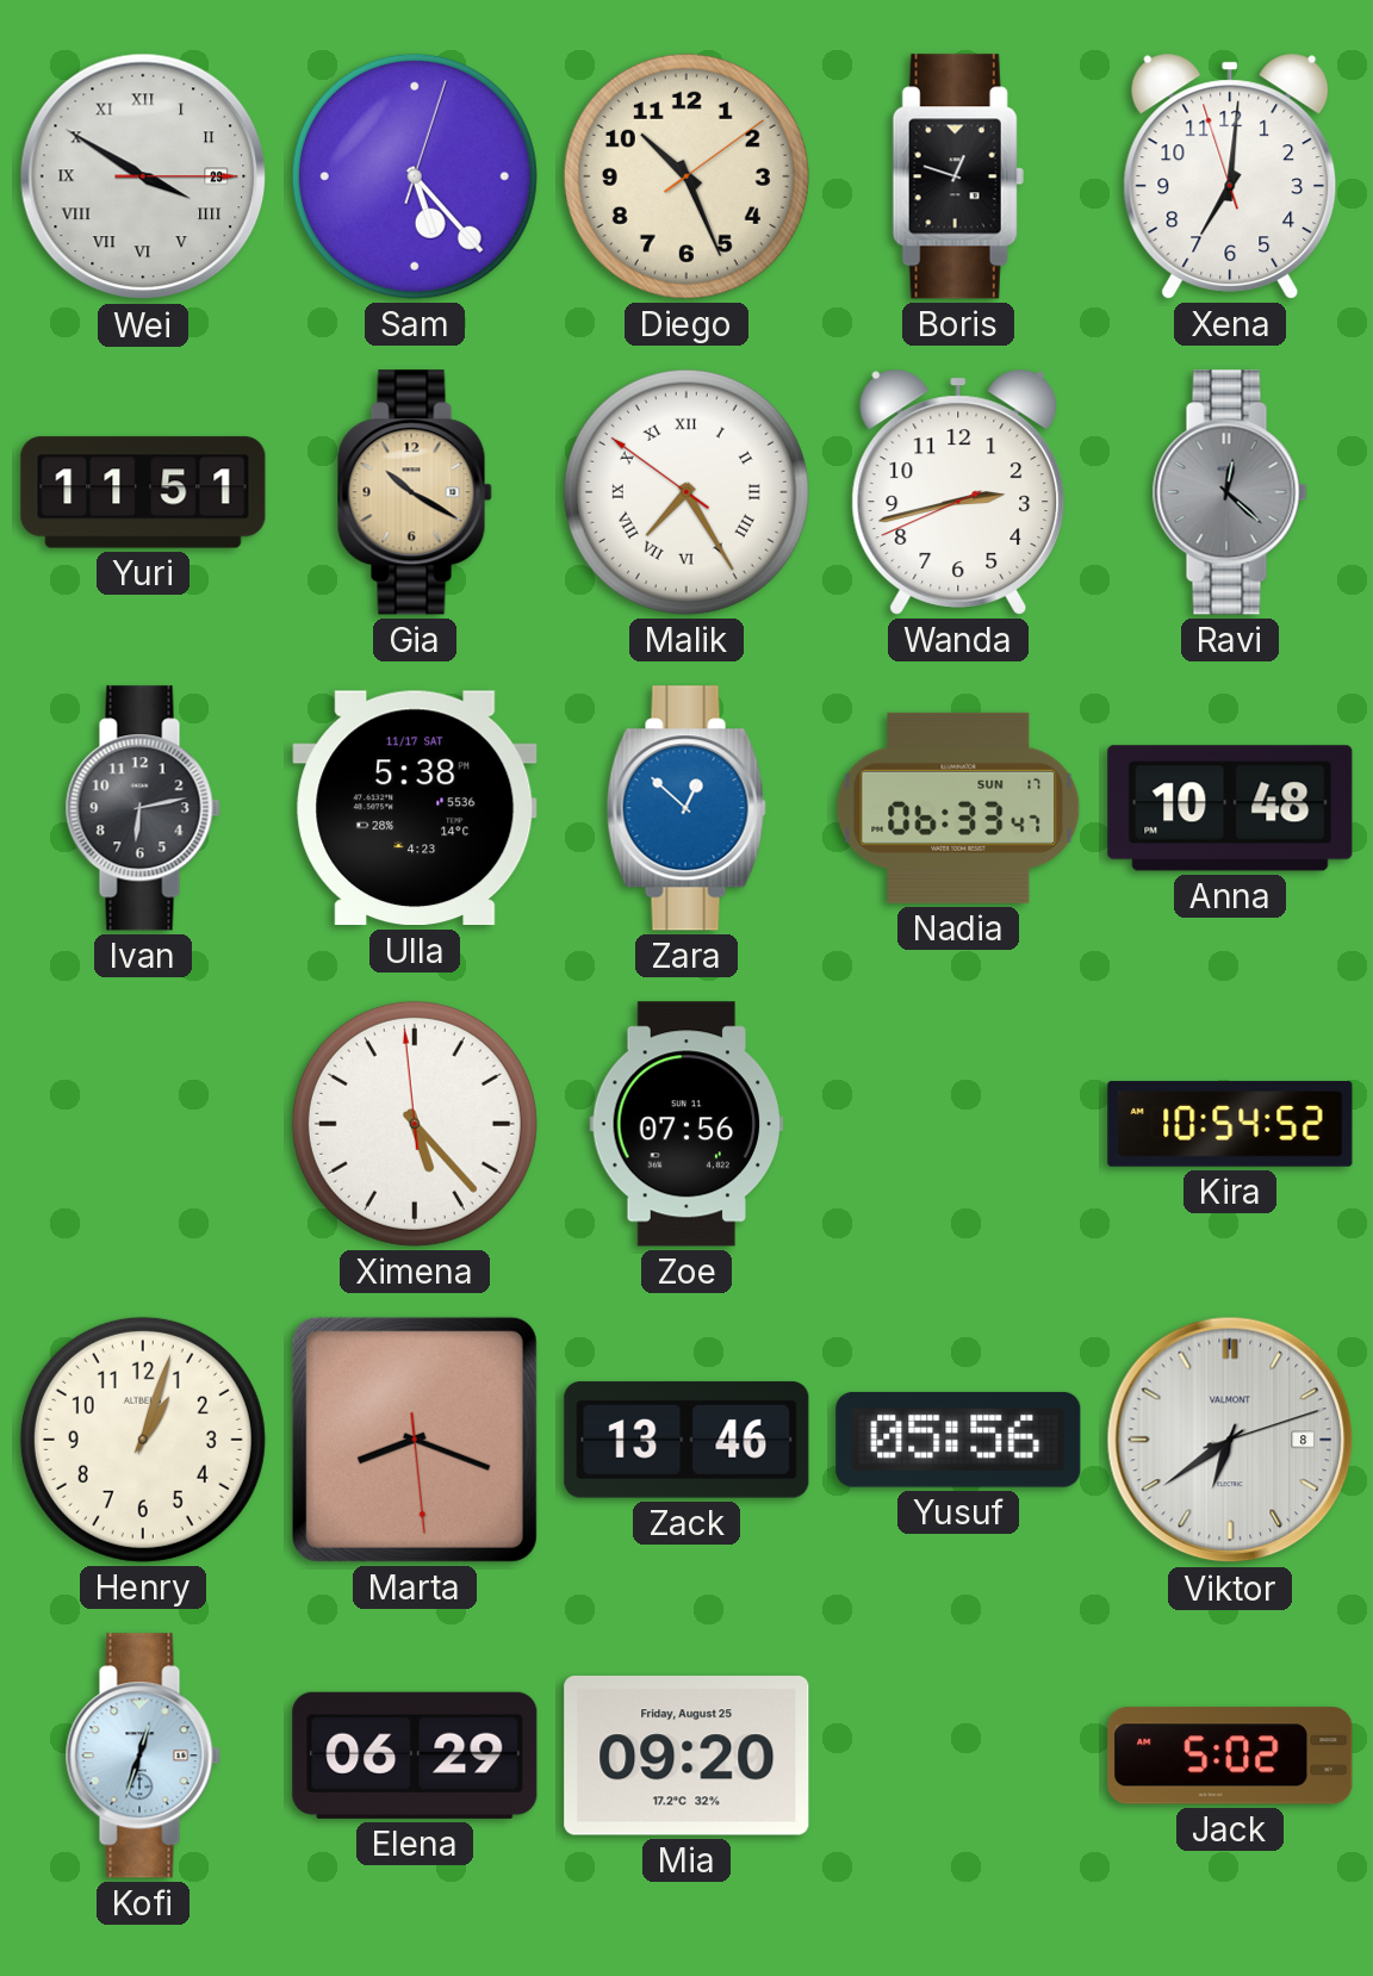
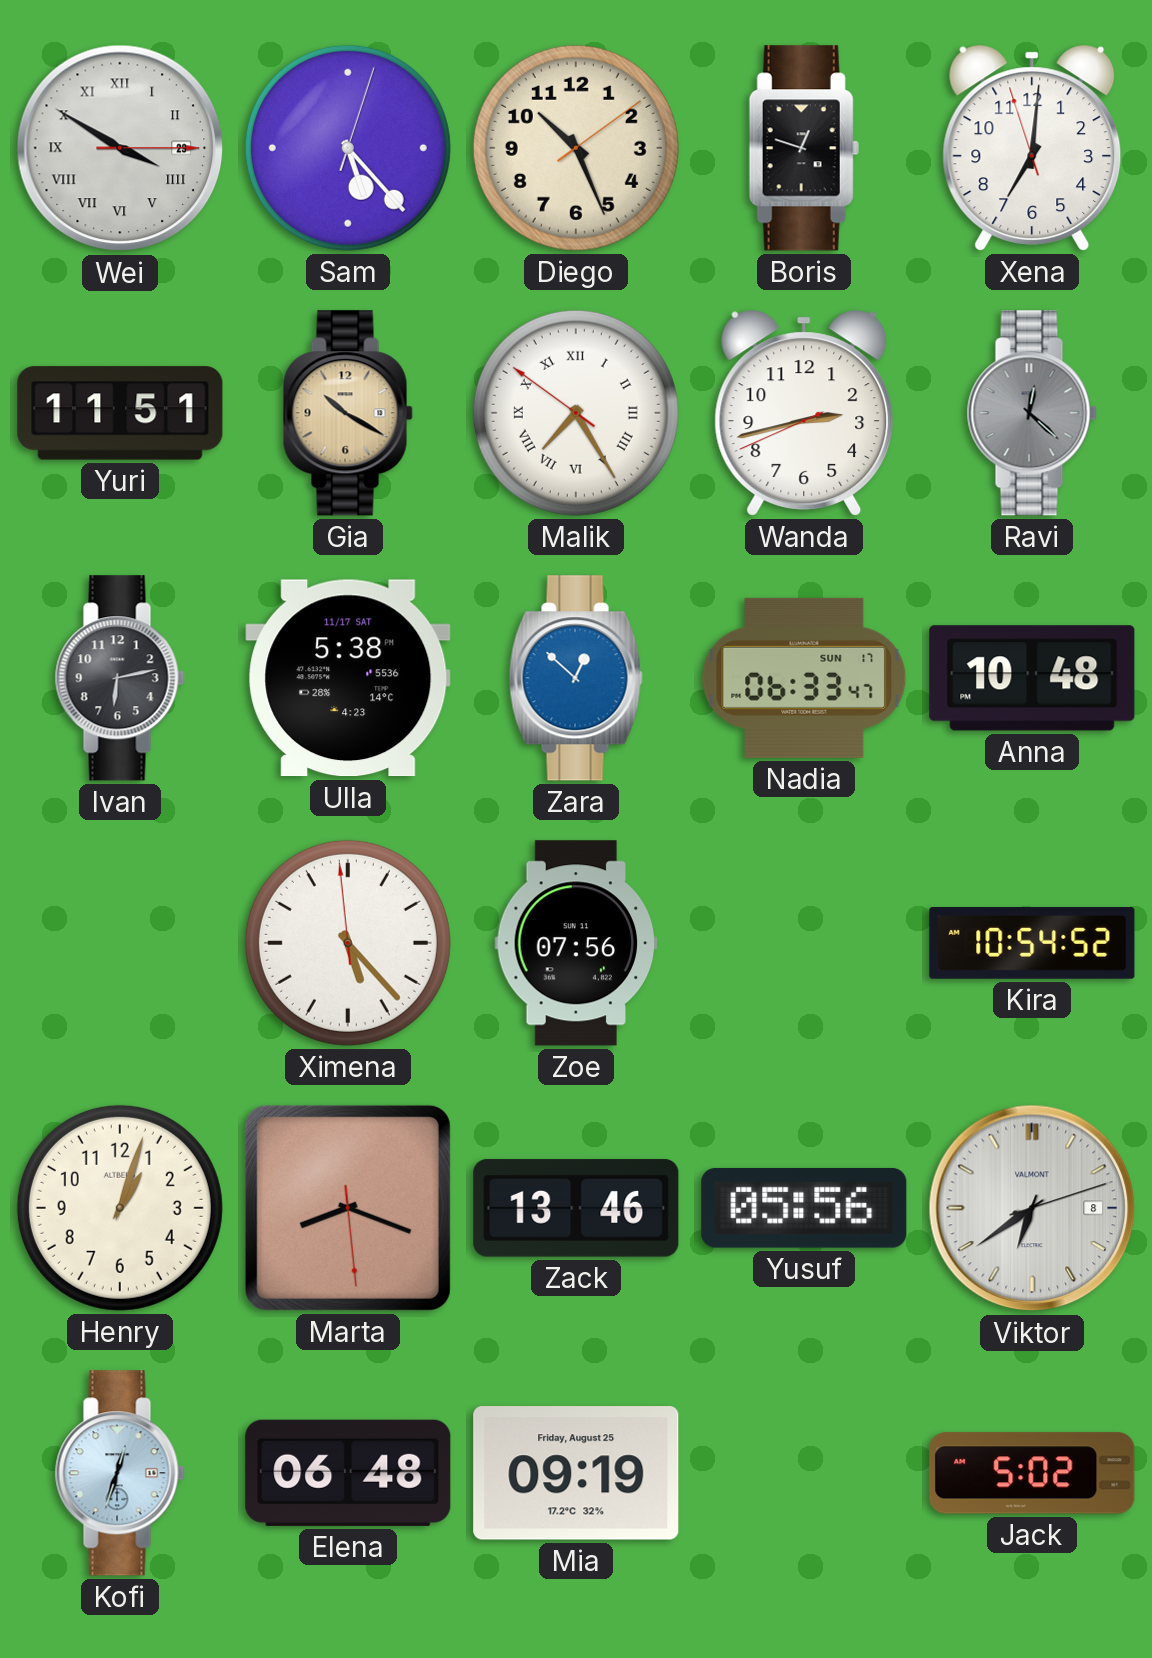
Elena: 06:29 -> 06:48 (348, 1473)
Mia: 09:20 -> 09:19 (576, 1473)
